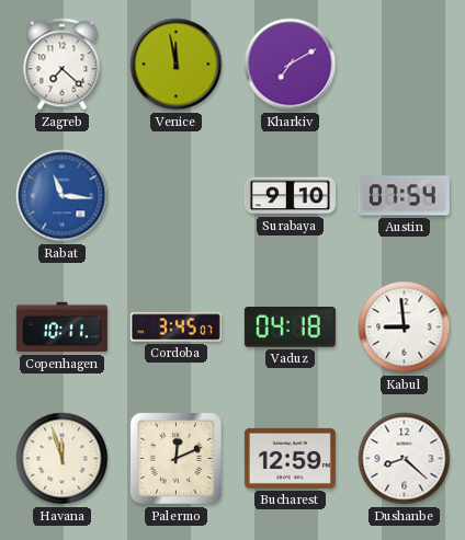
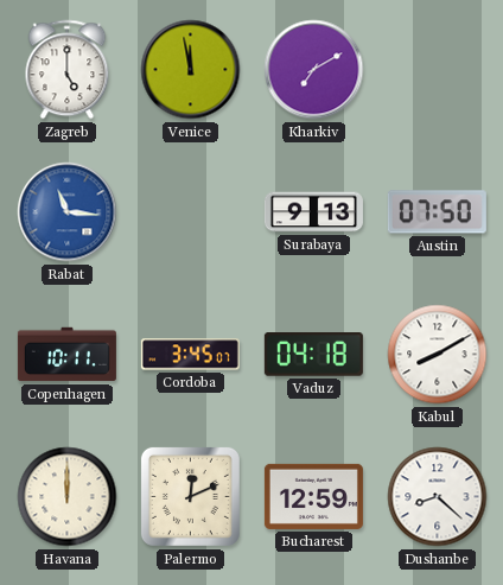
Zagreb: 7:22 -> 5:00 (68, 70)
Surabaya: 9:10 -> 9:13 (313, 212)
Austin: 07:54 -> 07:50 (437, 212)
Kabul: 8:59 -> 8:10 (438, 355)
Havana: 11:57 -> 12:00 (68, 497)
